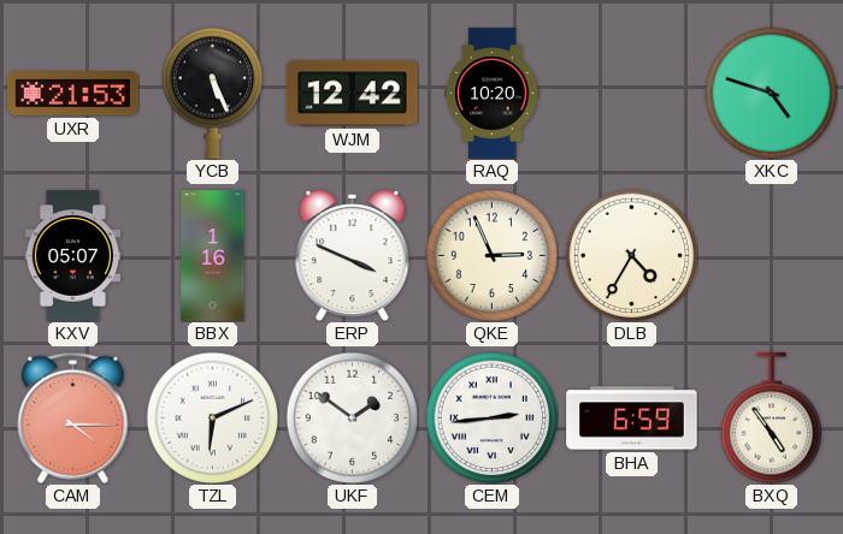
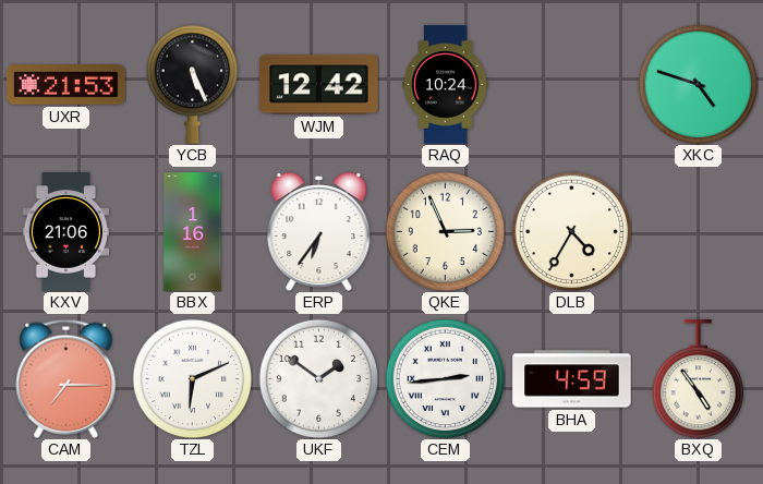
RAQ: 10:20 -> 10:24 (446, 85)
KXV: 05:07 -> 21:06 (66, 232)
ERP: 3:49 -> 6:36 (319, 232)
CAM: 4:15 -> 7:15 (66, 378)
BHA: 6:59 -> 4:59 (572, 379)
